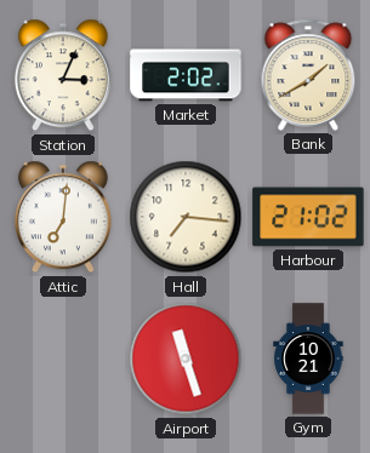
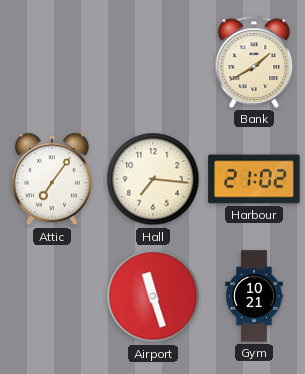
Station: 3:04 -> none (63, 75)
Market: 2:02 -> none (186, 75)
Attic: 7:01 -> 7:06 (52, 179)
